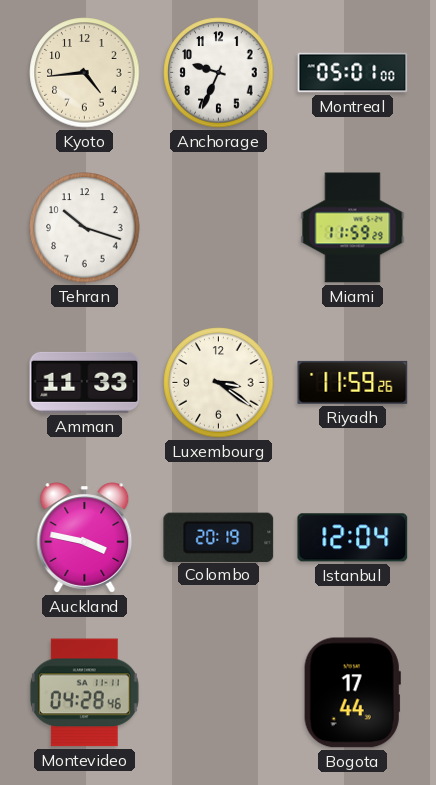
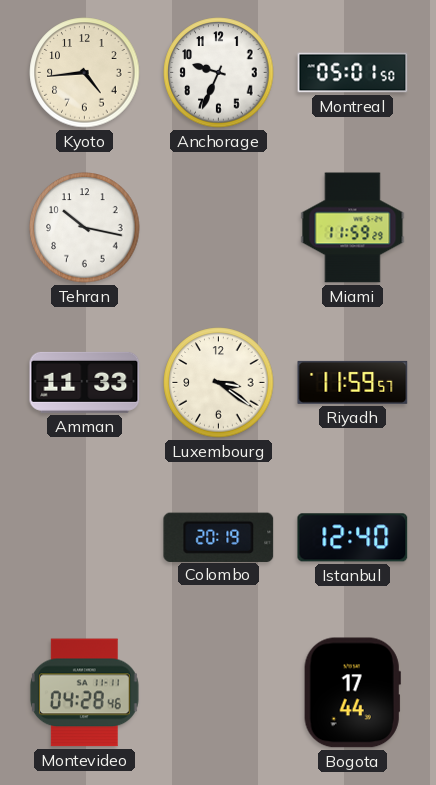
Montreal: 05:01:00 -> 05:01:50 (353, 73)
Tehran: 10:18 -> 10:17 (85, 228)
Riyadh: 11:59:26 -> 11:59:57 (353, 382)
Auckland: 3:47 -> none (85, 538)
Istanbul: 12:04 -> 12:40 (353, 538)
